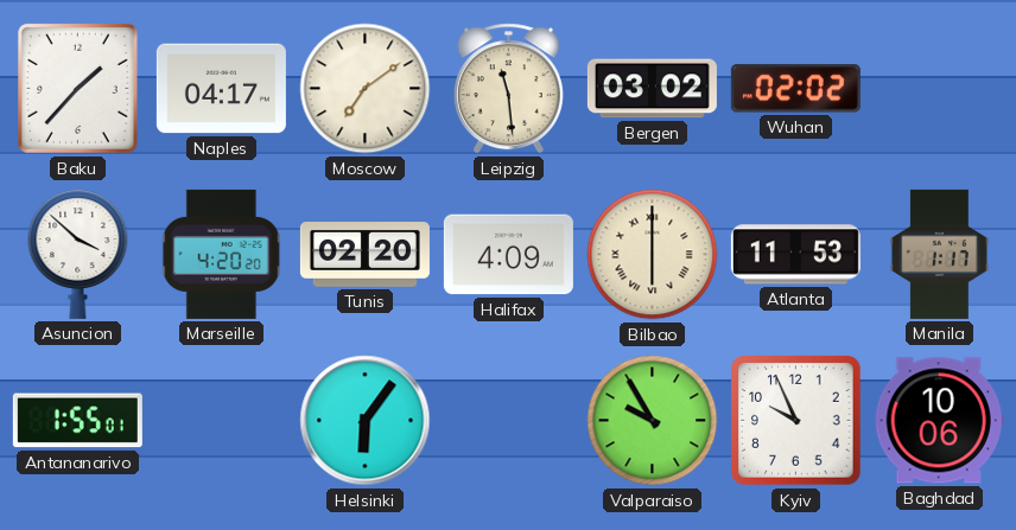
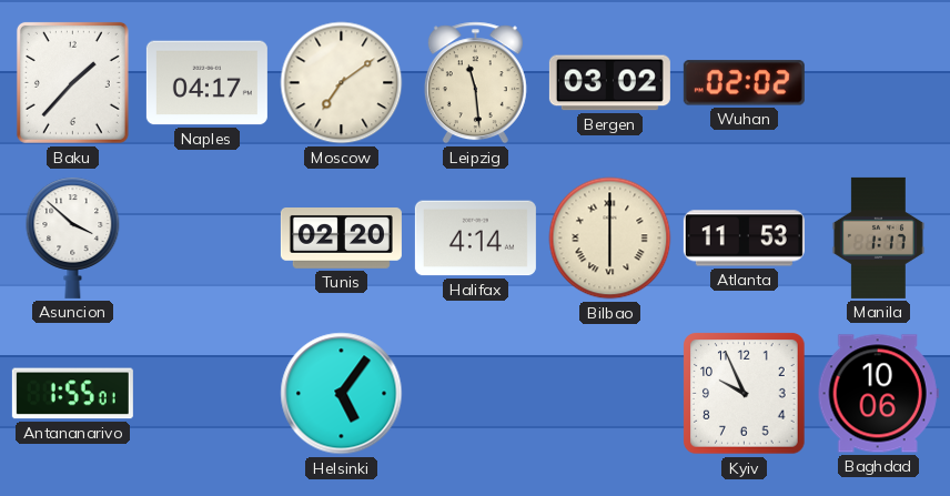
Marseille: 4:20 -> none (221, 254)
Halifax: 4:09 -> 4:14 (475, 239)
Helsinki: 6:06 -> 5:06 (342, 394)
Valparaiso: 9:55 -> none (653, 421)
